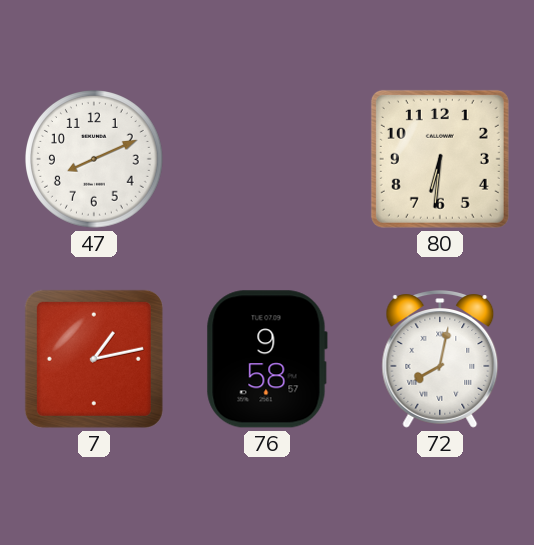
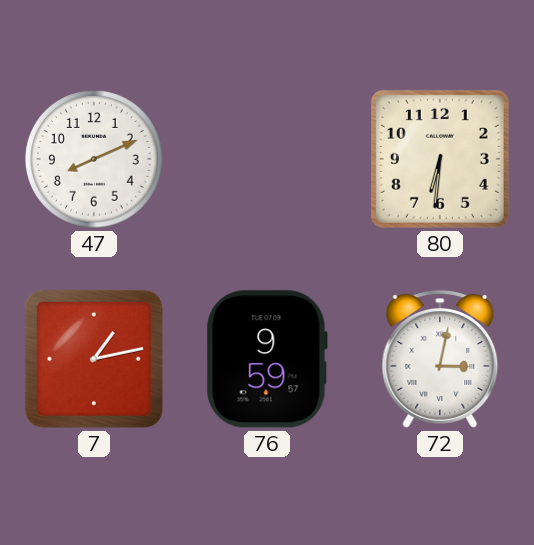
76: 9:58 -> 9:59 (267, 359)
72: 8:02 -> 3:02 (440, 359)
